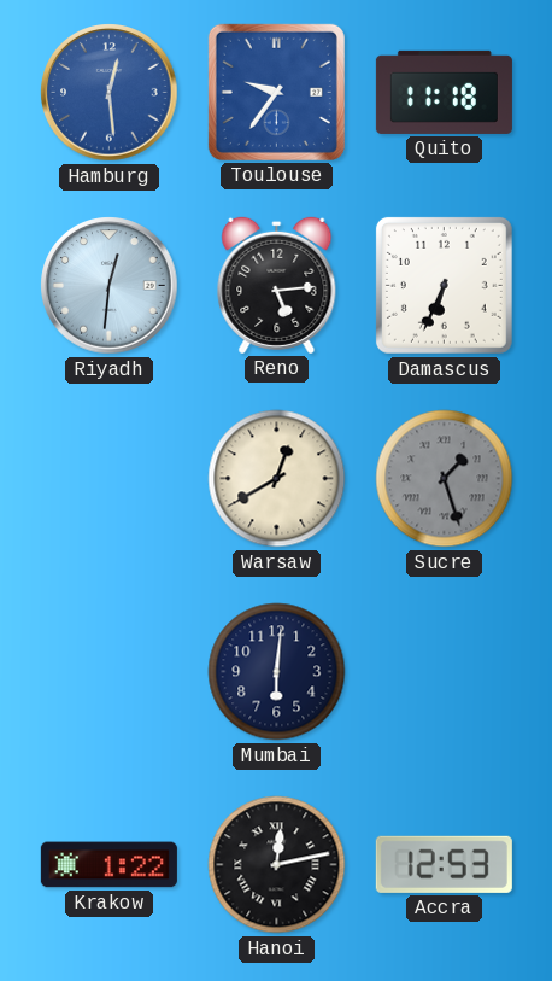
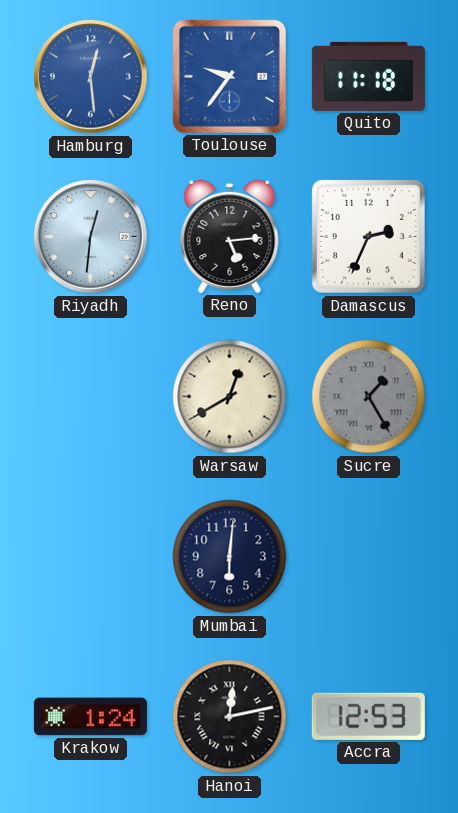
Damascus: 6:34 -> 2:34 (368, 236)
Sucre: 1:27 -> 1:25 (369, 397)
Krakow: 1:22 -> 1:24 (90, 717)
